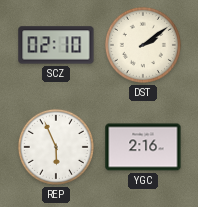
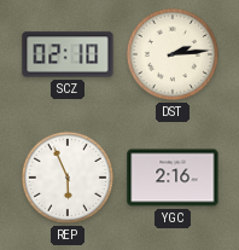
DST: 2:09 -> 2:14 (173, 54)
